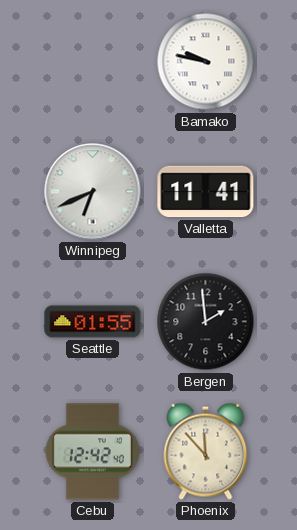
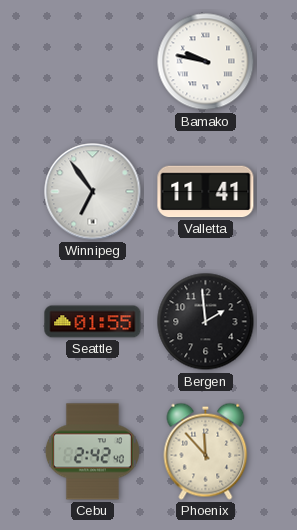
Winnipeg: 6:41 -> 6:54 (93, 192)
Cebu: 12:42 -> 2:42 (92, 452)
